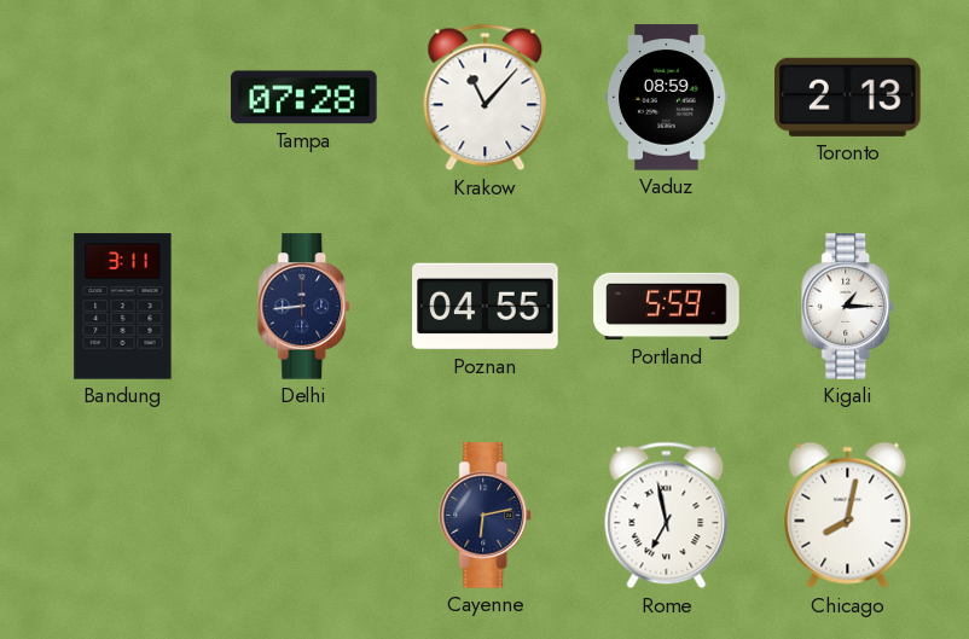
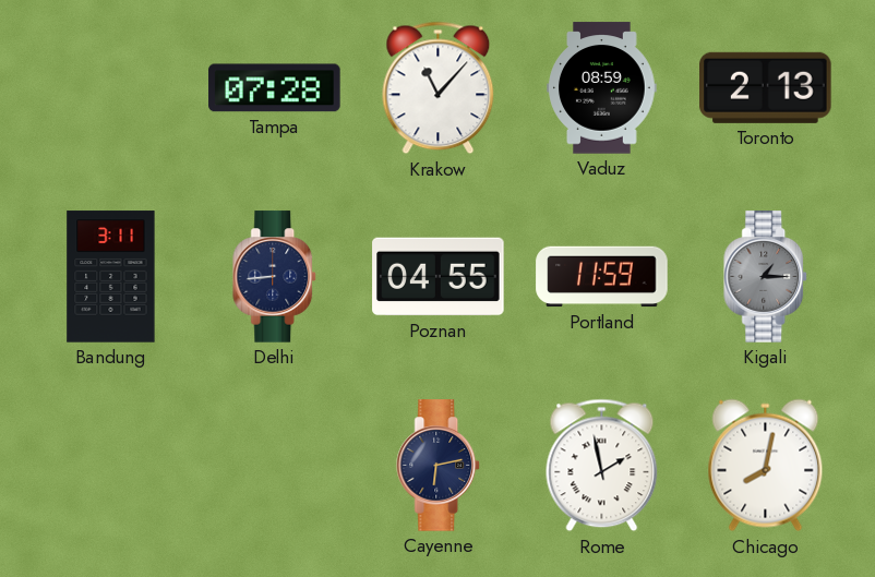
Portland: 5:59 -> 11:59 (602, 277)
Kigali dial: white -> grey (766, 277)
Rome: 6:58 -> 1:58 (602, 466)
